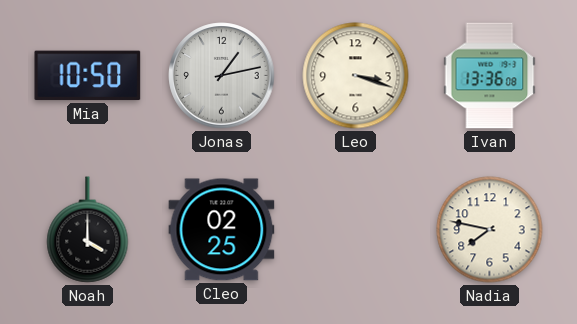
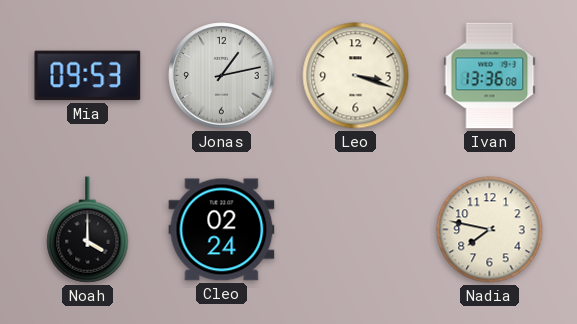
Mia: 10:50 -> 09:53 (88, 76)
Cleo: 02:25 -> 02:24 (222, 230)
